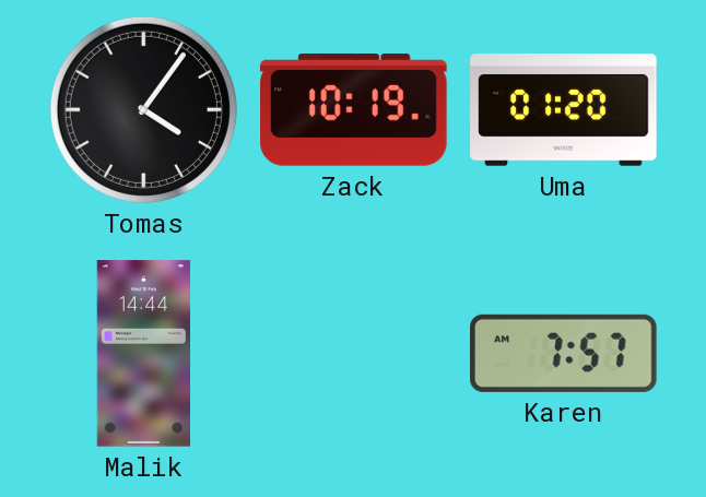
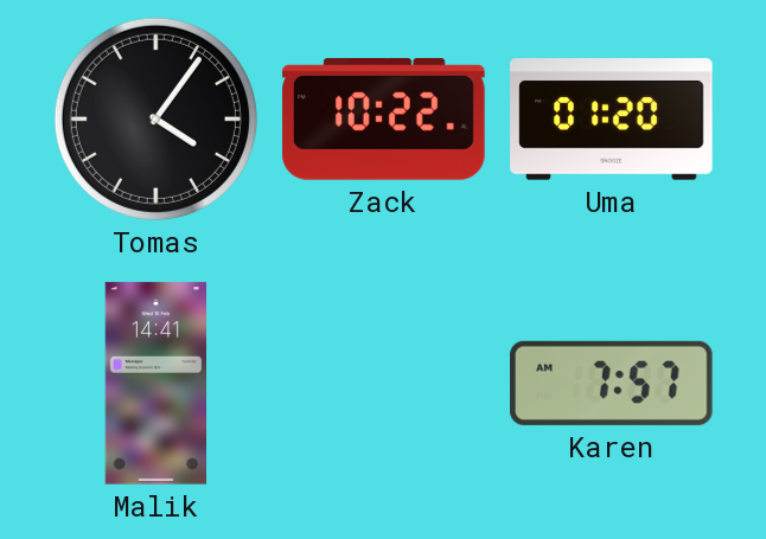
Zack: 10:19 -> 10:22 (384, 120)
Malik: 14:44 -> 14:41 (155, 384)
